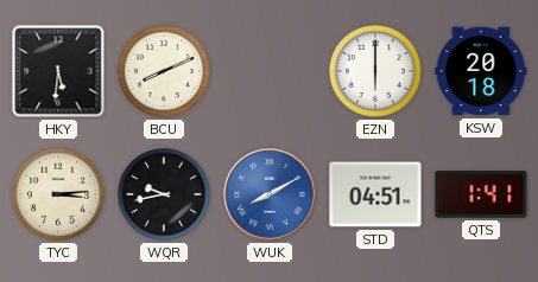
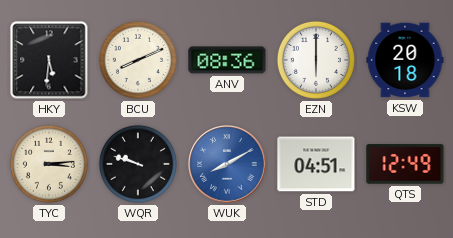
ANV: none -> 08:36 (227, 60)
WQR: 9:43 -> 9:48 (138, 164)
QTS: 1:41 -> 12:49 (405, 164)
